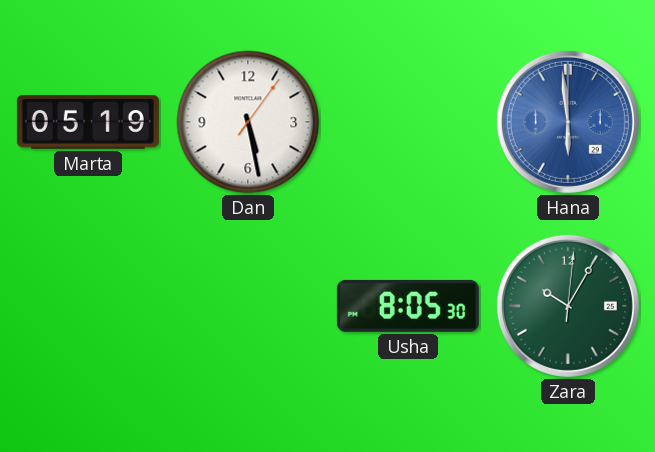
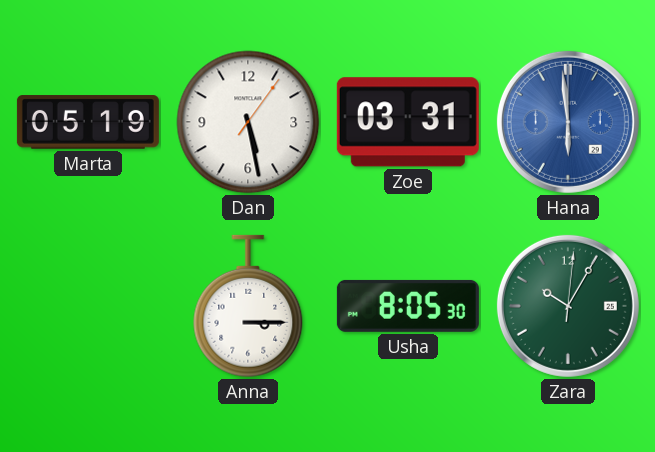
Zoe: none -> 03:31 (408, 122)
Anna: none -> 3:15 (248, 306)
